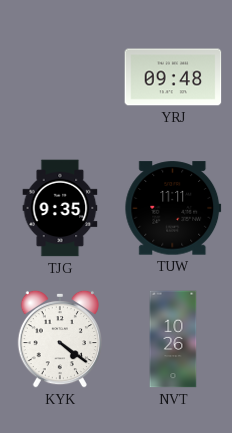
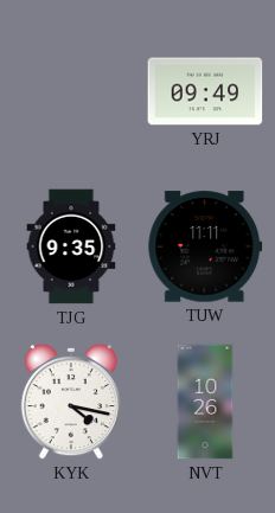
YRJ: 09:48 -> 09:49 (205, 91)
KYK: 4:21 -> 4:17 (70, 402)
